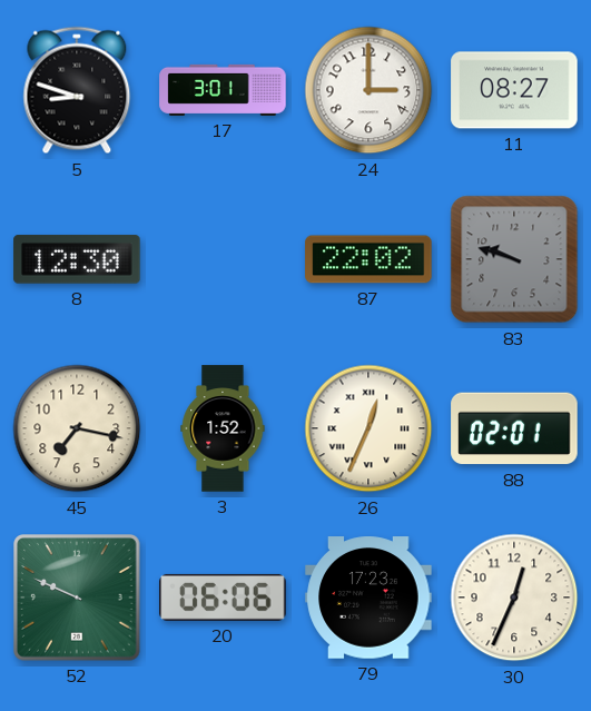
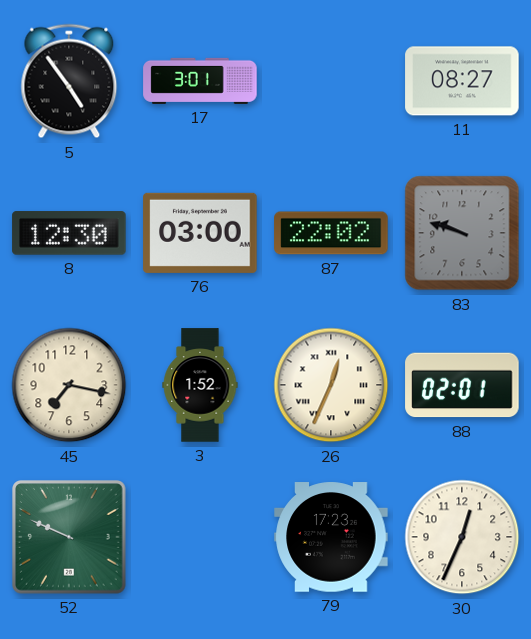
5: 8:48 -> 4:54 (69, 81)
24: 3:00 -> none (368, 90)
76: none -> 03:00 (200, 233)
20: 06:06 -> none (223, 598)
